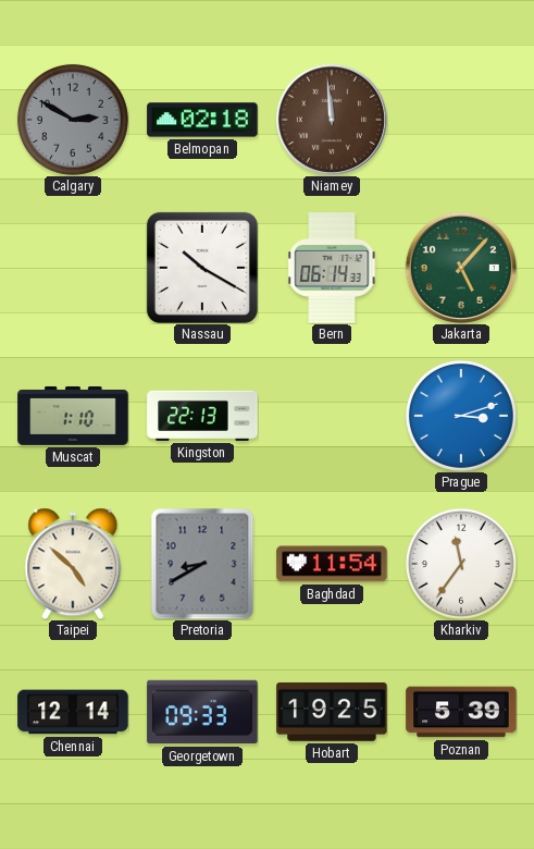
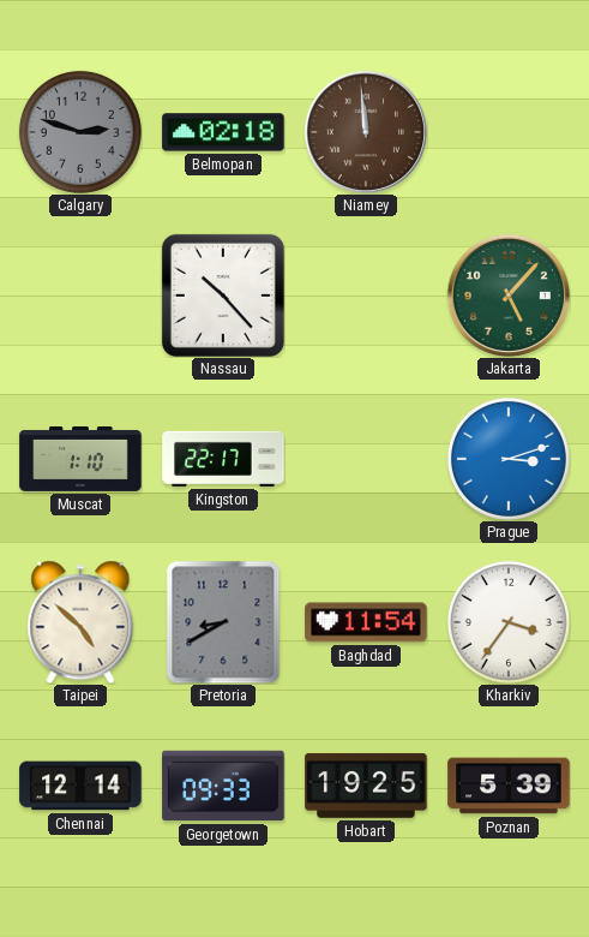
Calgary: 2:50 -> 2:48 (80, 132)
Nassau: 10:20 -> 10:23 (223, 296)
Bern: 06:14 -> none (332, 268)
Kingston: 22:13 -> 22:17 (223, 459)
Kharkiv: 11:36 -> 3:36 (509, 622)
